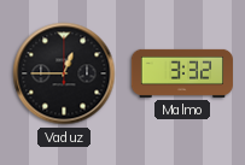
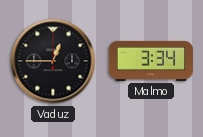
Malmo: 3:32 -> 3:34 (151, 61)
